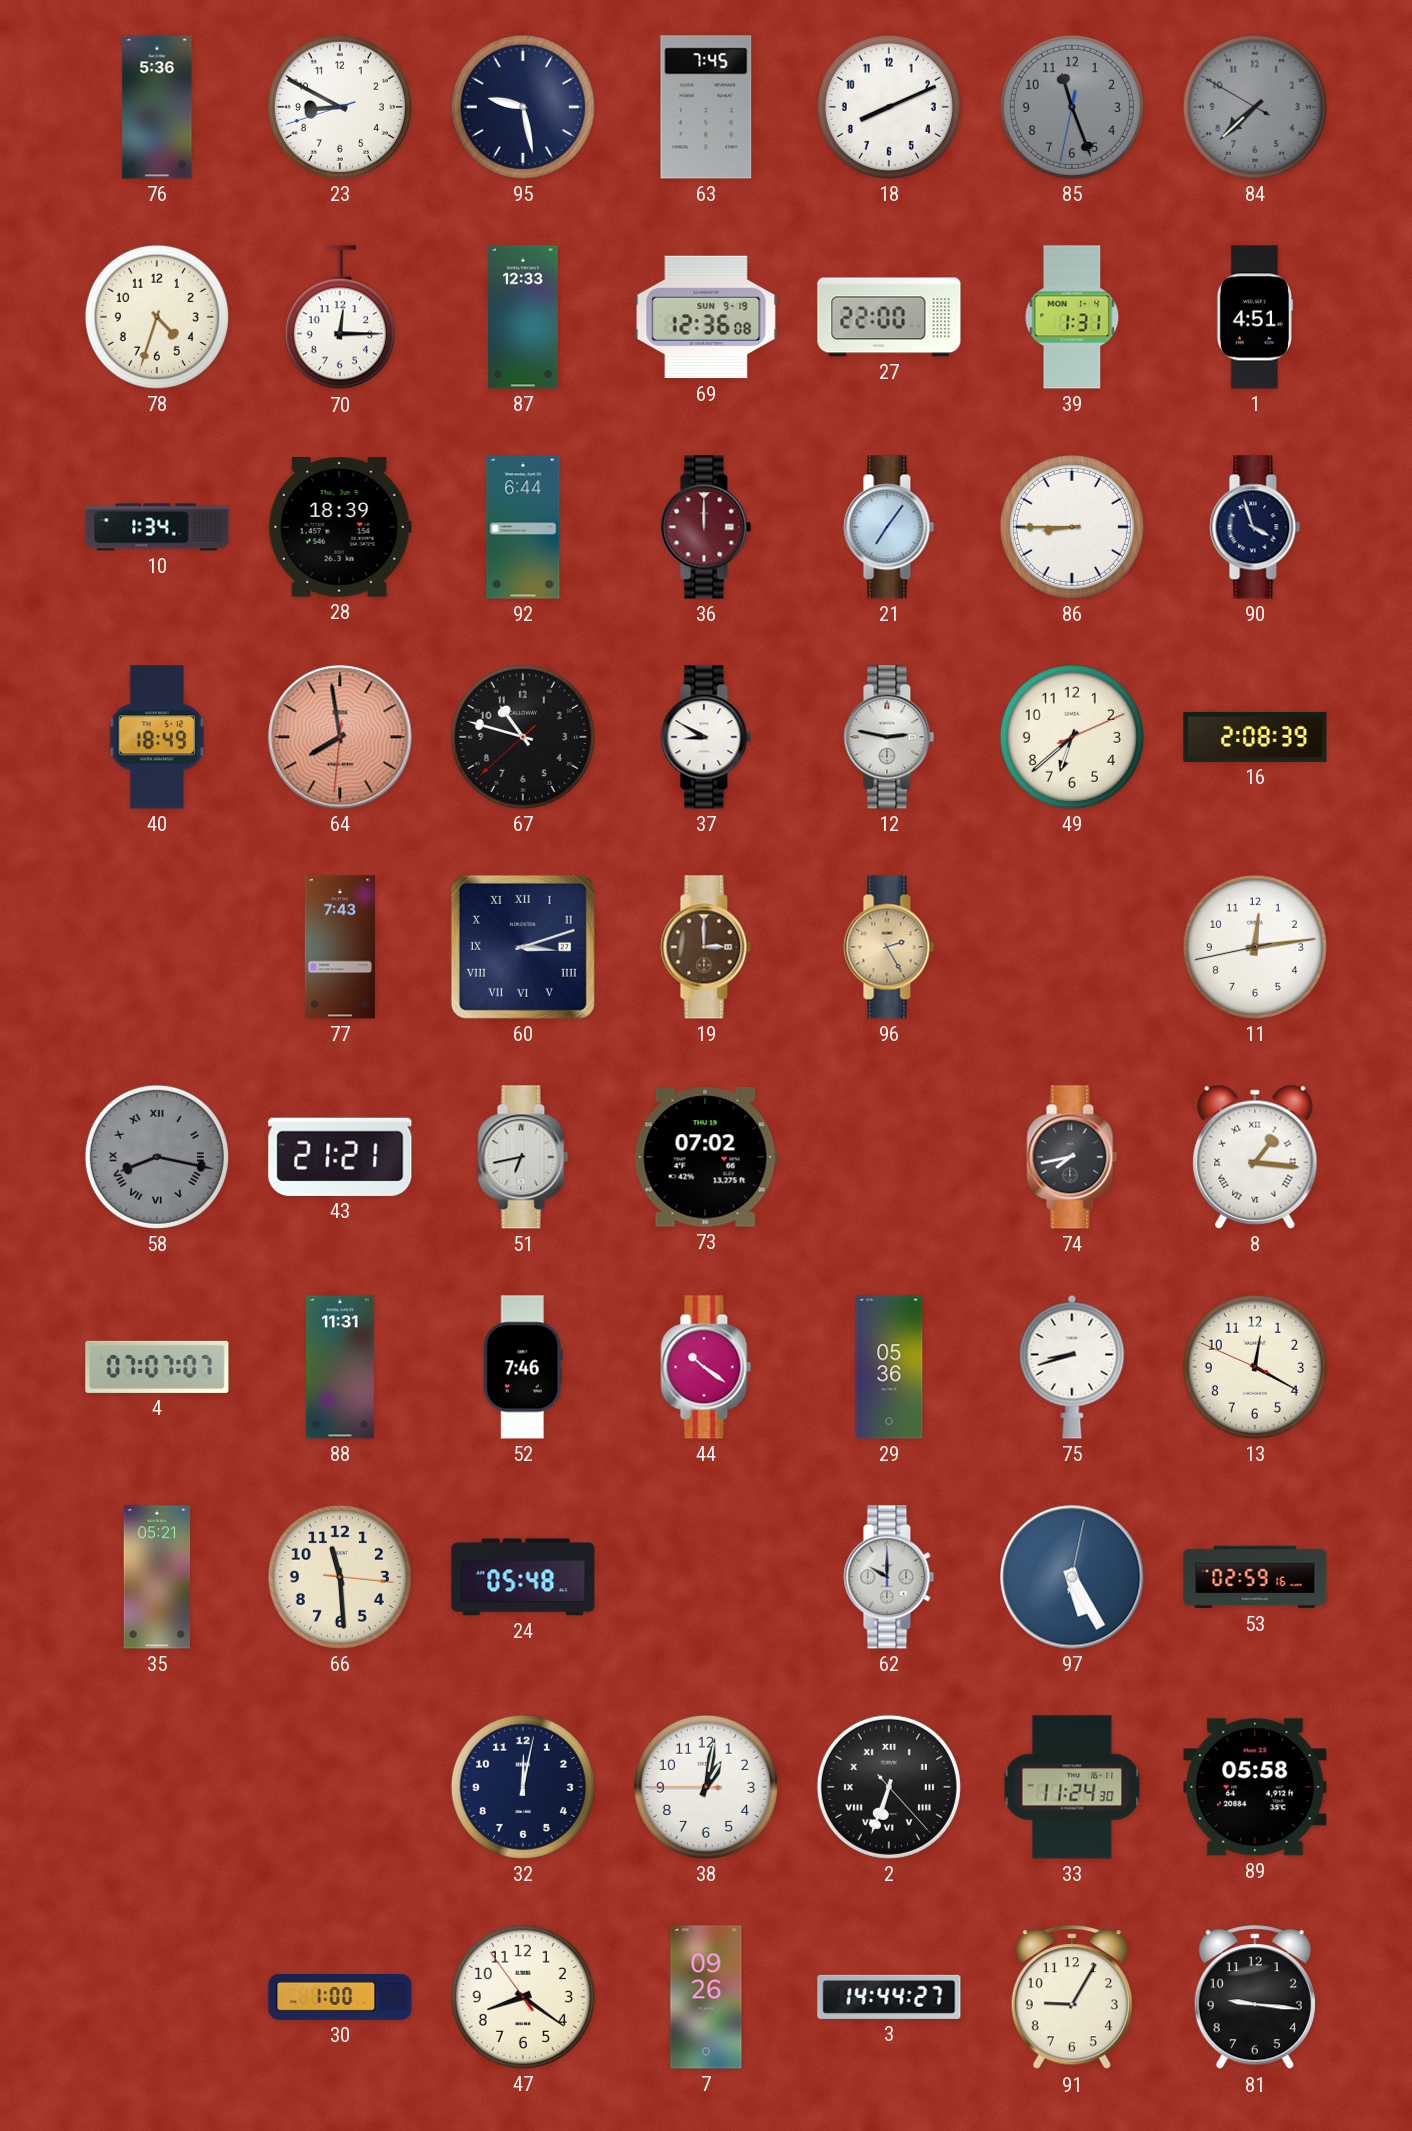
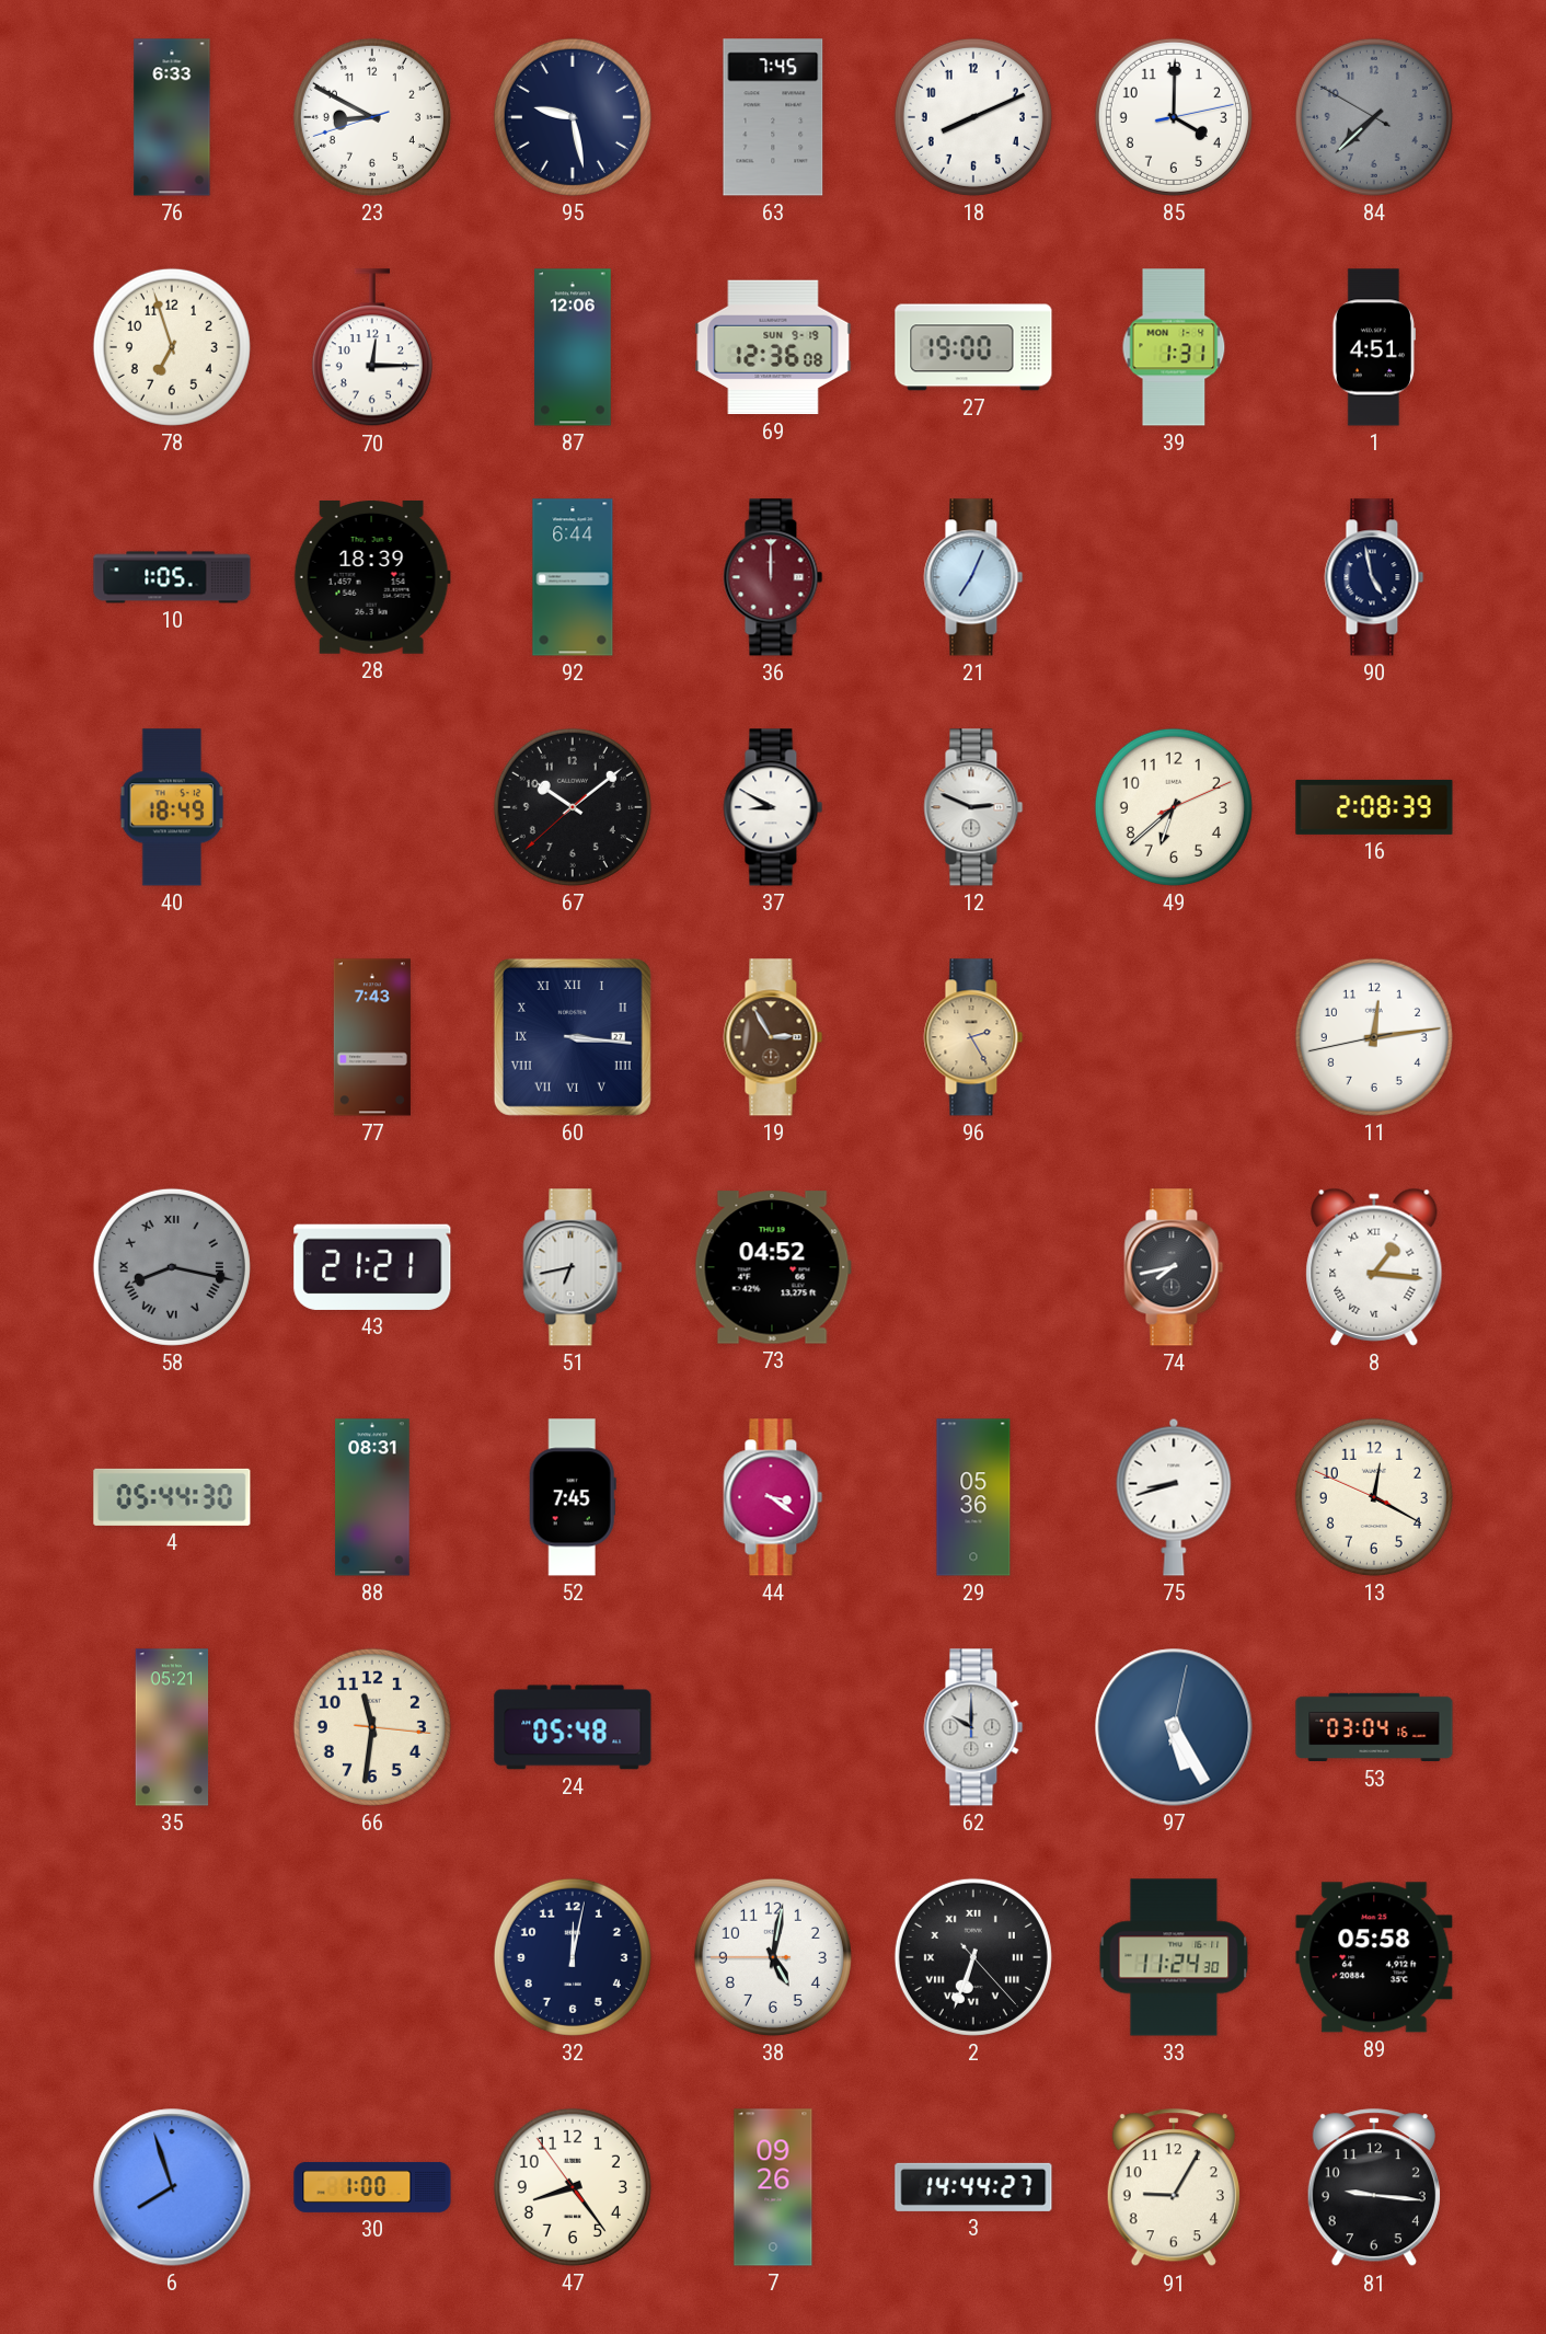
76: 5:36 -> 6:33 (172, 117)
85: 11:26 -> 4:00 (1174, 117)
85 dial: grey -> white (1174, 117)
78: 4:33 -> 6:57 (172, 347)
87: 12:33 -> 12:06 (573, 347)
27: 22:00 -> 19:00 (973, 347)
10: 1:34 -> 1:05 (172, 577)
21: 7:06 -> 7:04 (973, 577)
86: 8:45 -> none (1072, 527)
90: 3:57 -> 4:58 (1374, 577)
64: 7:58 -> none (340, 737)
67: 10:47 -> 10:08 (573, 807)
12: 2:47 -> 2:49 (973, 807)
60: 3:12 -> 3:16 (573, 1037)
19: 3:00 -> 2:55 (773, 1037)
73: 07:02 -> 04:52 (773, 1267)
4: 07:07 -> 05:44 (172, 1497)
88: 11:31 -> 08:31 (372, 1497)
52: 7:46 -> 7:45 (573, 1497)
44: 10:21 -> 3:21 (773, 1497)
66: 11:29 -> 11:31 (372, 1727)
53: 02:59 -> 03:04 (1374, 1727)
38: 1:01 -> 5:01 (773, 1957)
6: none -> 7:57 (172, 2187)
47: 8:20 -> 8:23 (573, 2187)
